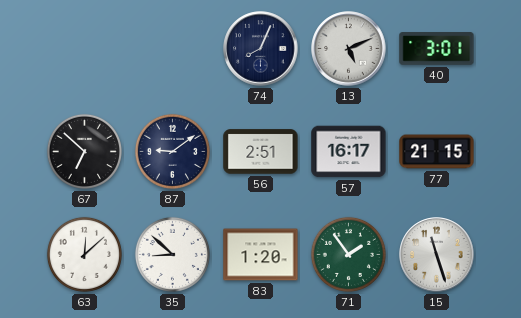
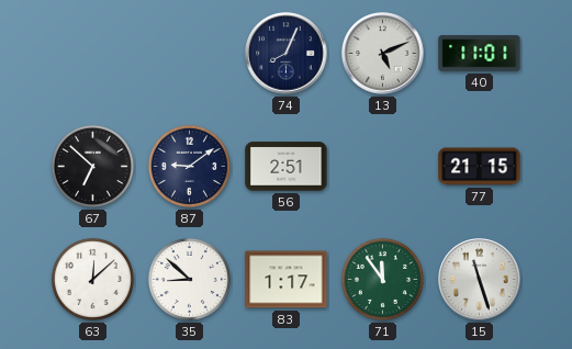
40: 3:01 -> 11:01 (480, 54)
57: 16:17 -> none (349, 152)
83: 1:20 -> 1:17 (287, 280)
71: 1:54 -> 11:54 (382, 279)
